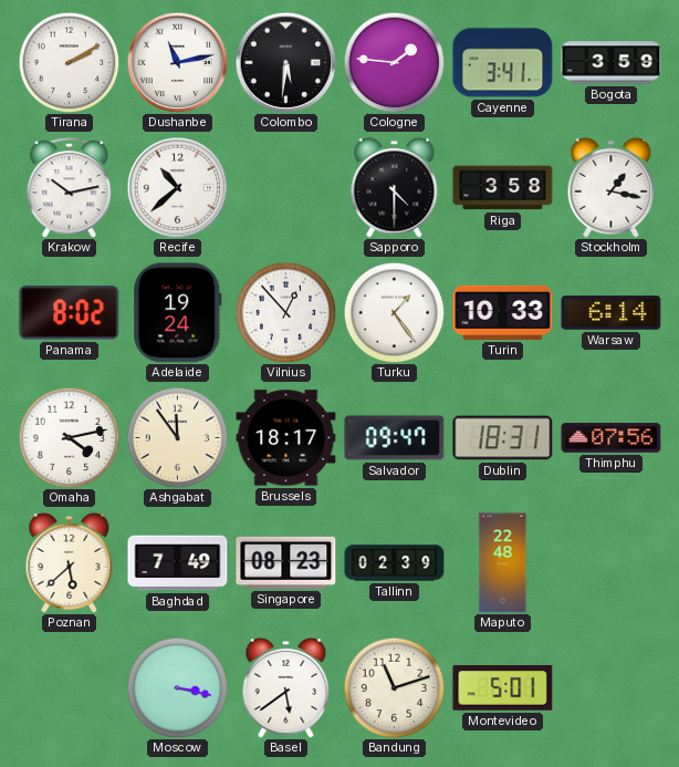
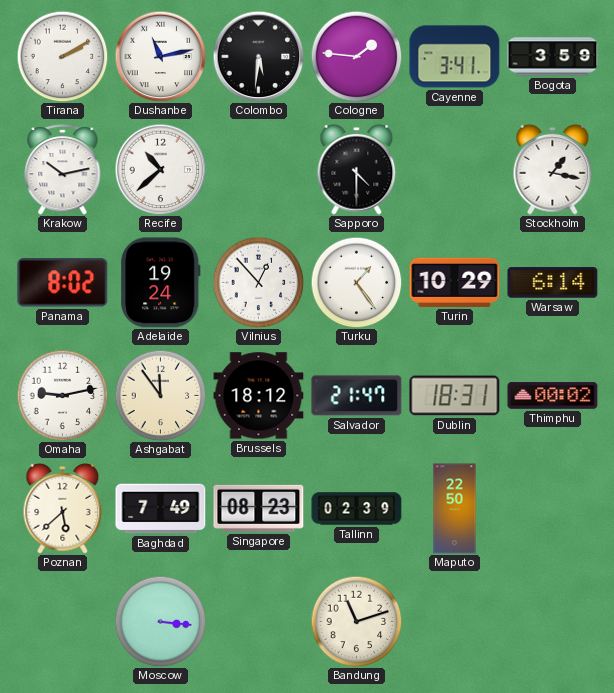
Riga: 3:58 -> none (503, 188)
Turin: 10:33 -> 10:29 (455, 282)
Omaha: 4:13 -> 9:13 (62, 395)
Brussels: 18:17 -> 18:12 (259, 396)
Salvador: 09:47 -> 21:47 (357, 396)
Thimphu: 07:56 -> 00:02 (553, 396)
Maputo: 22:48 -> 22:50 (455, 509)
Moscow: 3:17 -> 3:16 (160, 621)
Basel: 5:39 -> none (286, 687)
Montevideo: 5:01 -> none (503, 688)
